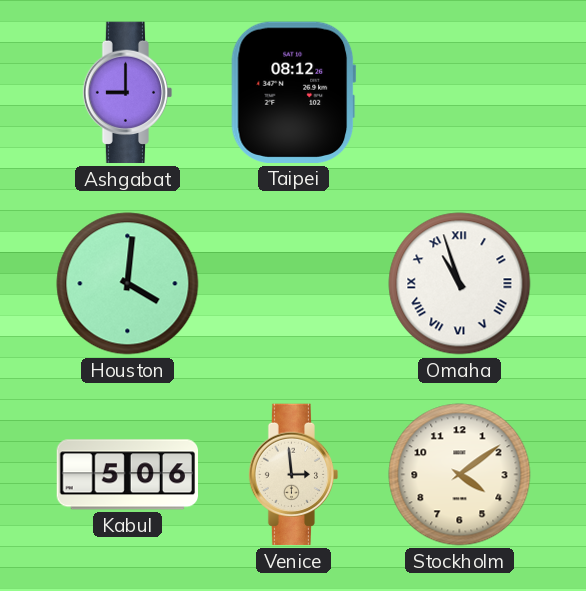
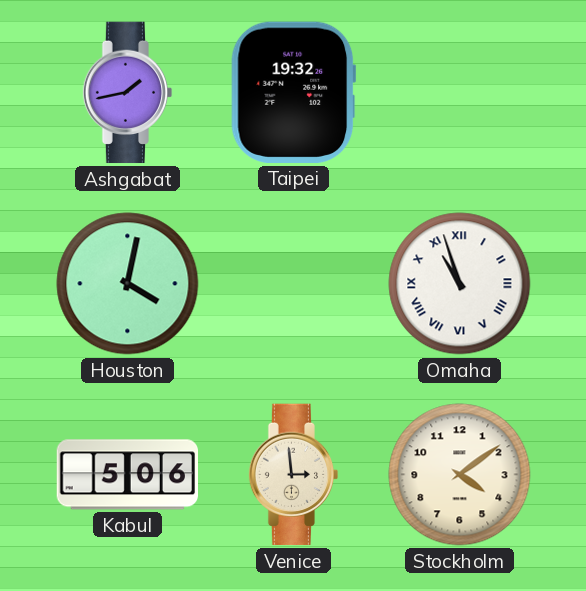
Ashgabat: 9:00 -> 1:43 (128, 93)
Taipei: 08:12 -> 19:32 (294, 92)
Houston: 4:01 -> 4:02 (128, 284)
